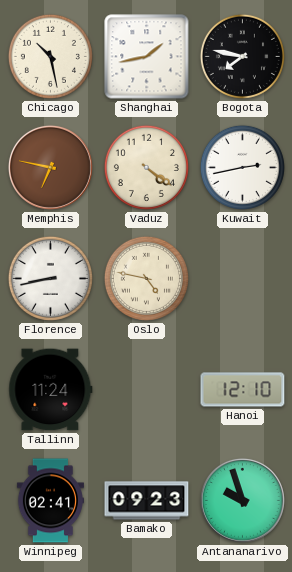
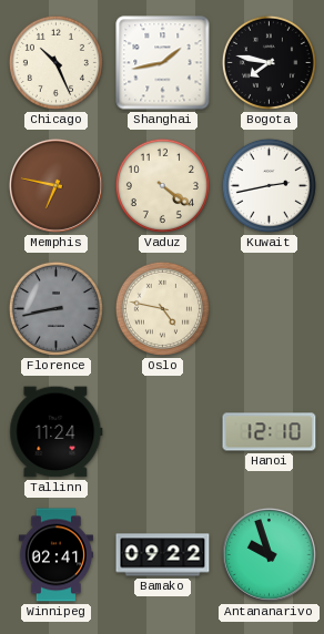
Chicago: 10:28 -> 10:26 (55, 62)
Florence dial: white -> grey (55, 308)
Bamako: 09:23 -> 09:22 (163, 555)
